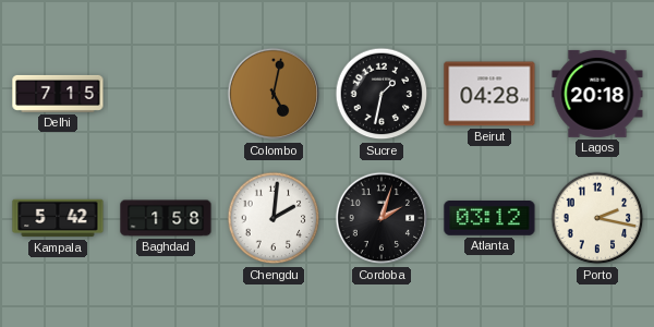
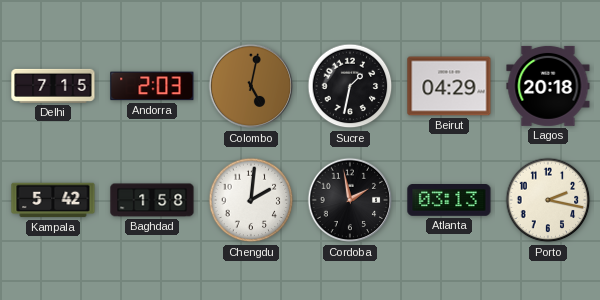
Andorra: none -> 2:03 (152, 86)
Beirut: 04:28 -> 04:29 (449, 86)
Cordoba: 2:03 -> 1:58 (350, 200)
Atlanta: 03:12 -> 03:13 (449, 201)
